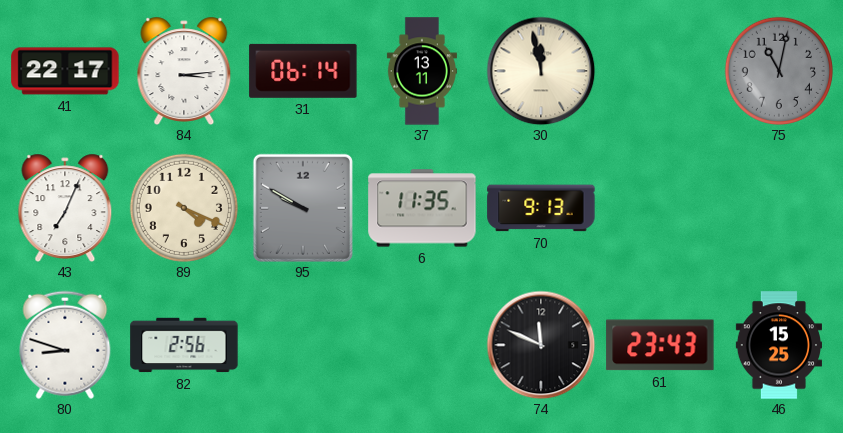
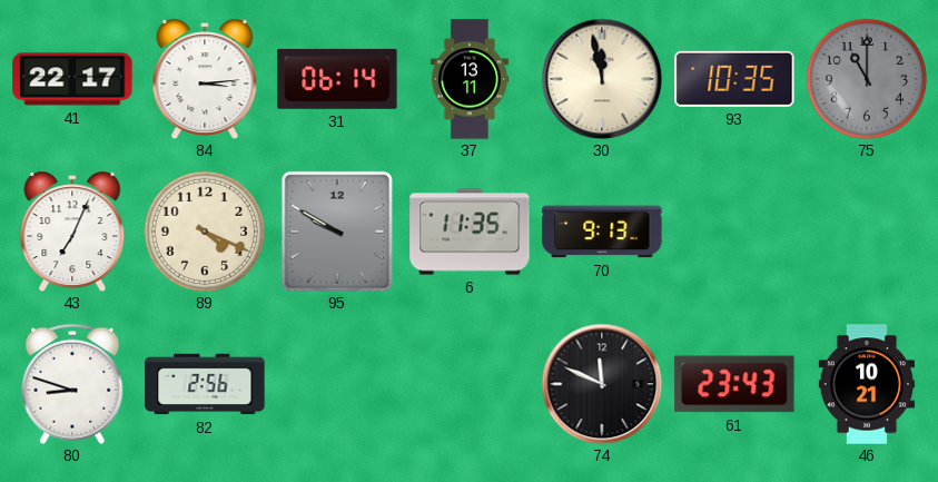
93: none -> 10:35 (734, 79)
75: 11:02 -> 11:00 (867, 79)
46: 15:25 -> 10:21 (866, 384)
